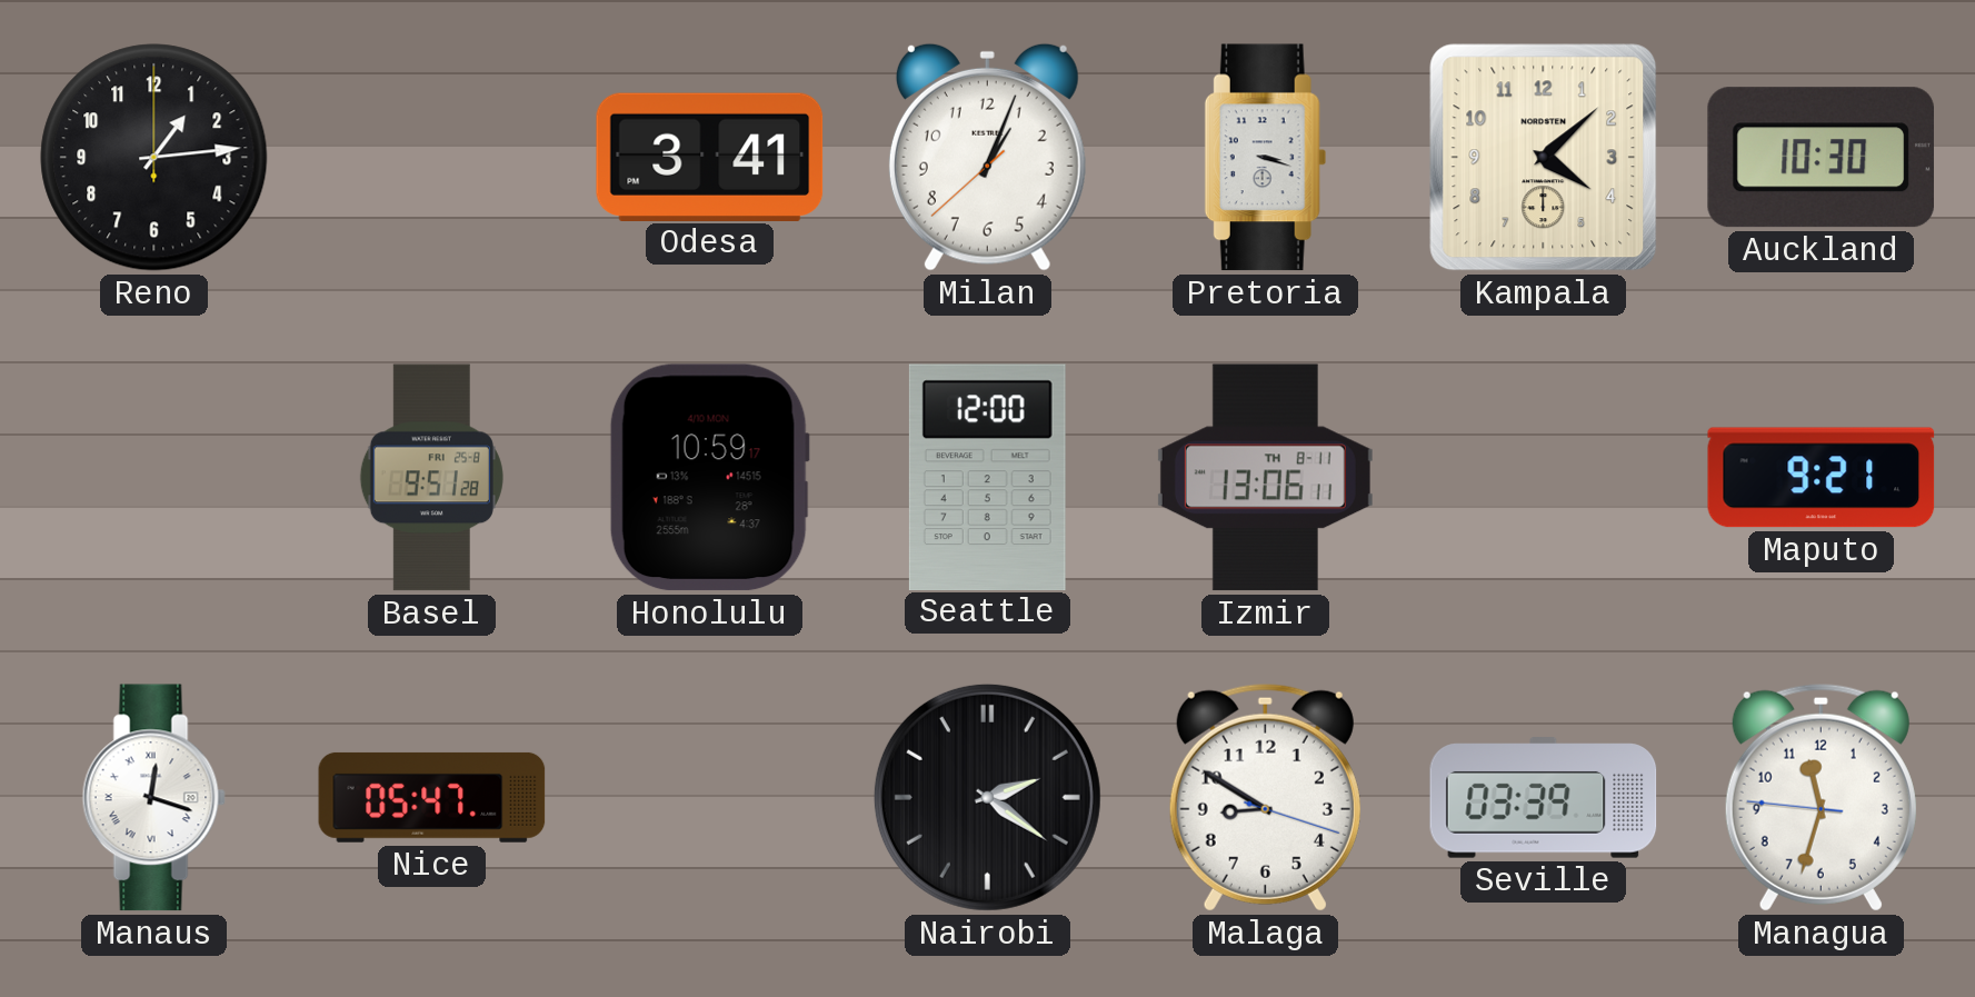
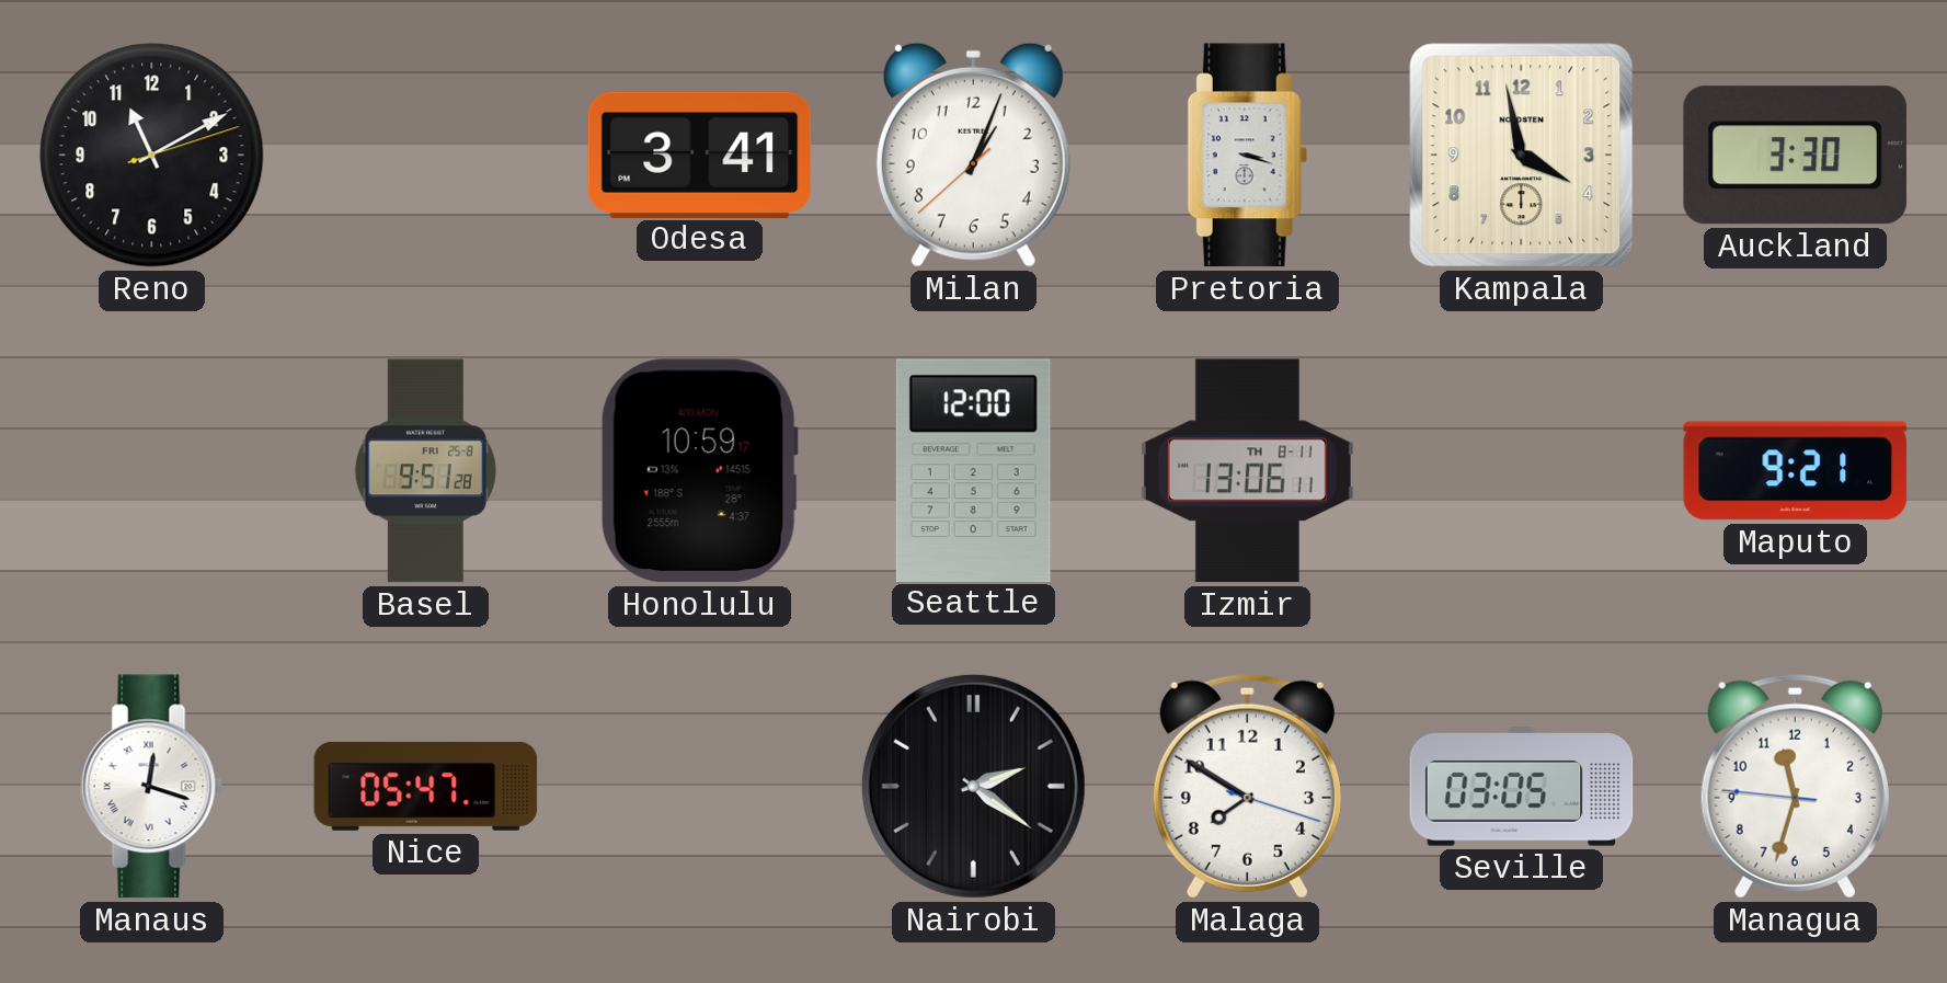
Reno: 1:14 -> 11:10 (152, 156)
Kampala: 4:08 -> 3:58 (1522, 156)
Auckland: 10:30 -> 3:30 (1795, 156)
Malaga: 8:50 -> 7:50 (1247, 786)
Seville: 03:39 -> 03:05 (1522, 787)
